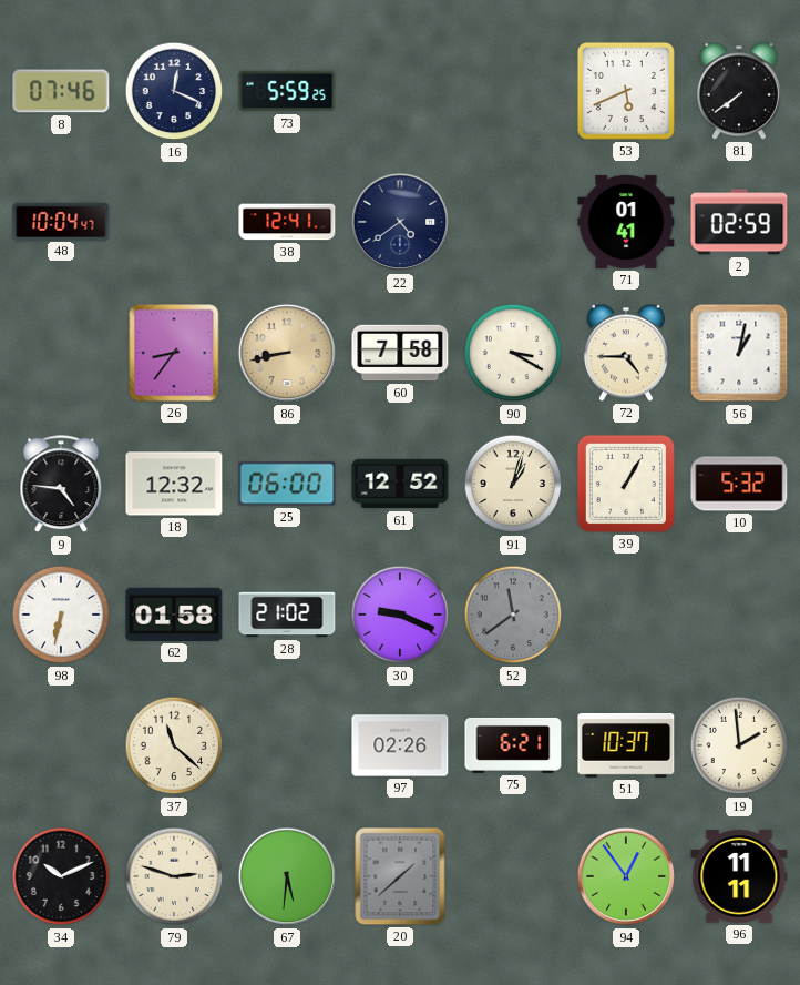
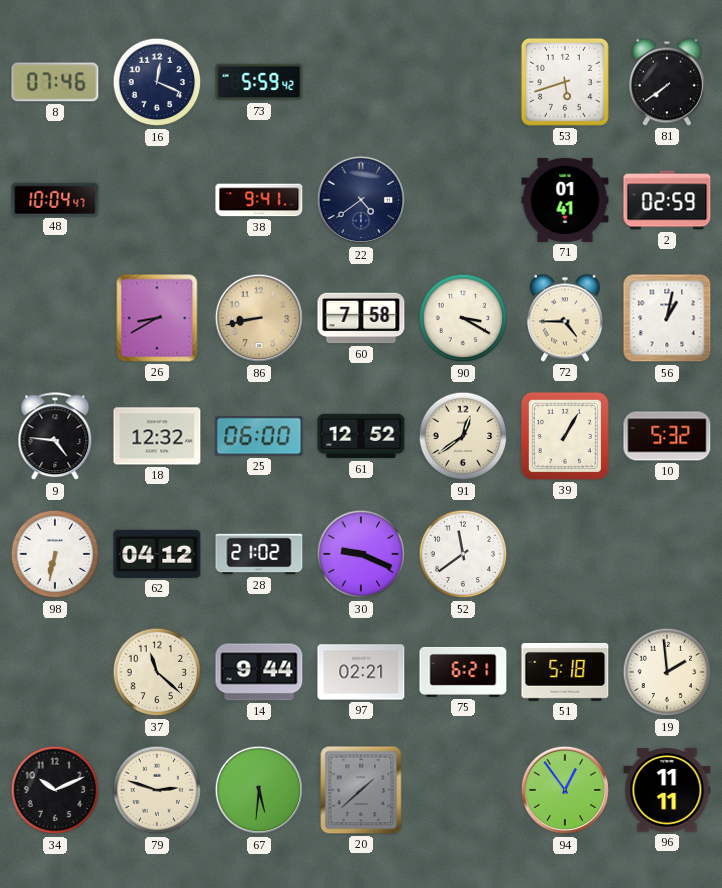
73: 5:59:25 -> 5:59:42 (259, 82)
53: 5:41 -> 5:42 (565, 82)
38: 12:41 -> 9:41 (259, 200)
26: 8:36 -> 8:40 (157, 318)
91: 1:03 -> 12:39 (463, 436)
62: 01:58 -> 04:12 (157, 554)
52 dial: grey -> white (463, 554)
14: none -> 9:44 (259, 672)
97: 02:26 -> 02:21 (361, 672)
51: 10:37 -> 5:18 (565, 672)
